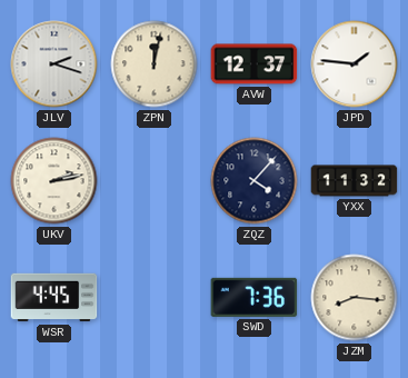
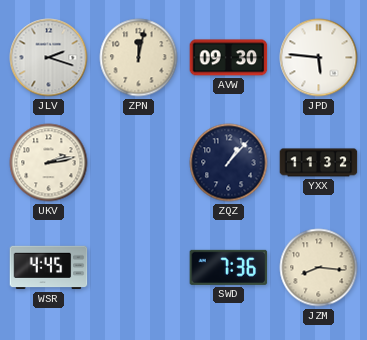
AVW: 12:37 -> 09:30 (229, 58)
JPD: 1:46 -> 5:46 (319, 58)
ZQZ: 4:07 -> 1:07 (229, 163)
